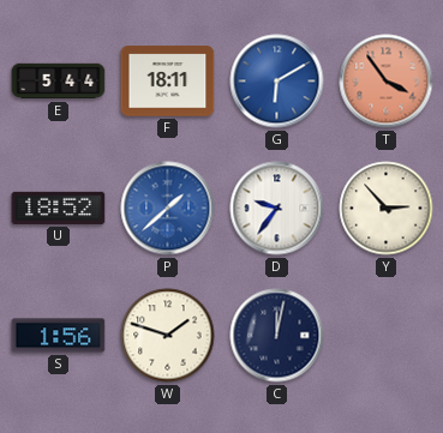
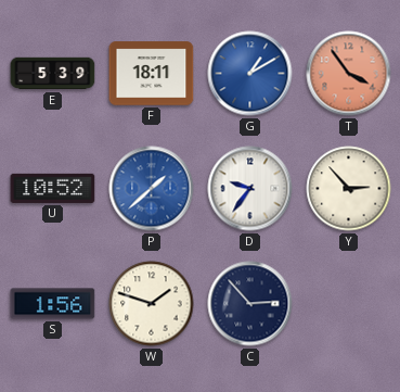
E: 5:44 -> 5:39 (53, 74)
G: 6:10 -> 1:10 (250, 74)
U: 18:52 -> 10:52 (53, 188)
C: 12:02 -> 2:53 (250, 304)
